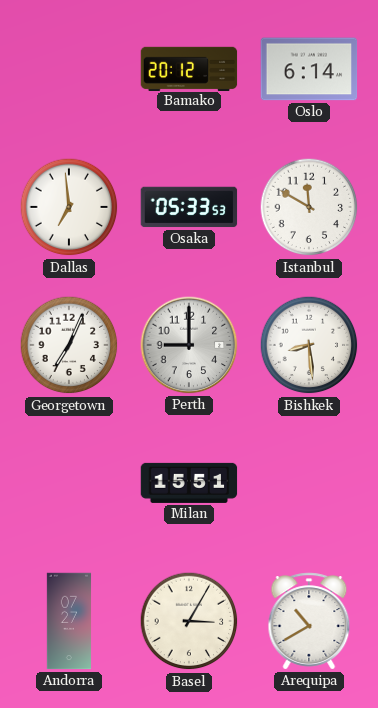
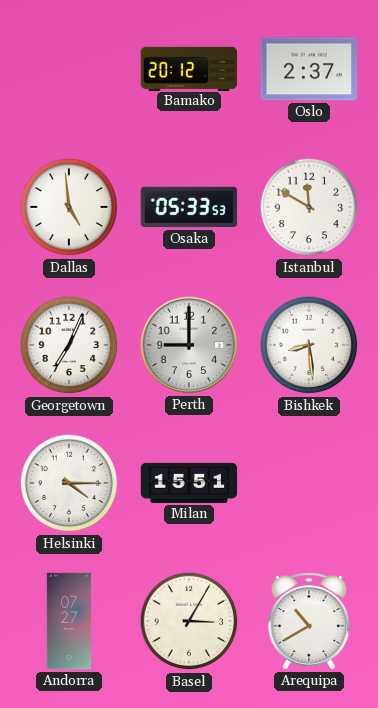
Oslo: 6:14 -> 2:37 (309, 69)
Dallas: 6:59 -> 4:59 (69, 207)
Helsinki: none -> 4:15 (69, 483)
